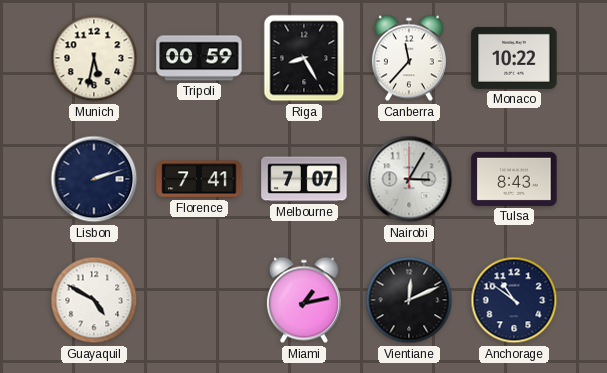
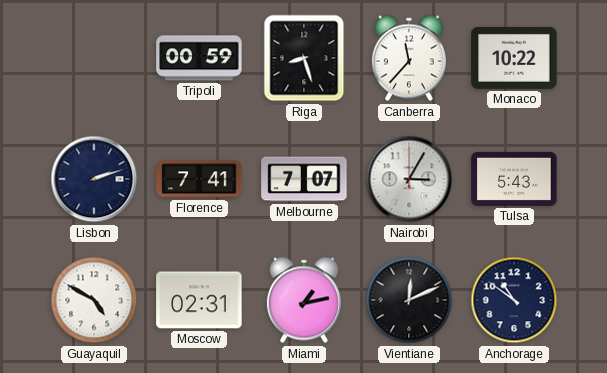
Munich: 5:32 -> none (94, 58)
Riga: 8:25 -> 8:27 (304, 58)
Tulsa: 8:43 -> 5:43 (514, 179)
Moscow: none -> 02:31 (199, 300)
